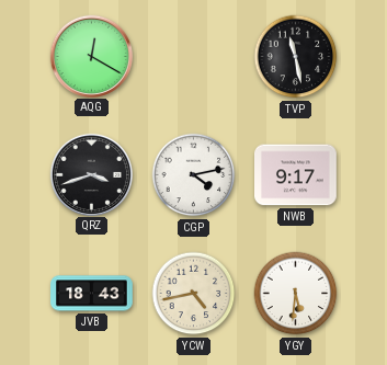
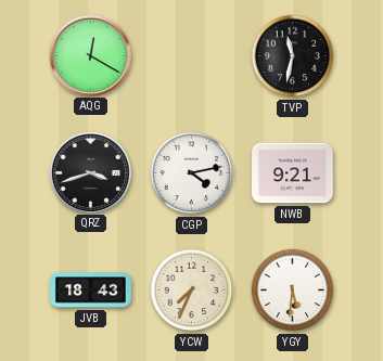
TVP: 11:28 -> 11:32 (293, 56)
NWB: 9:17 -> 9:21 (293, 173)
YCW: 4:43 -> 7:34 (192, 291)
